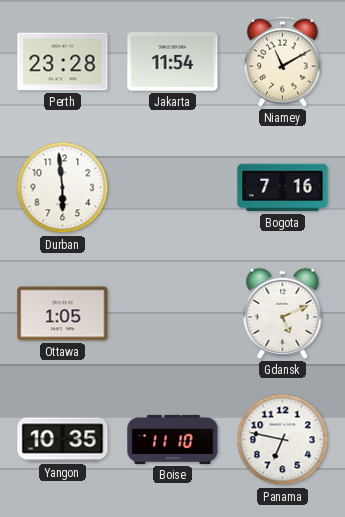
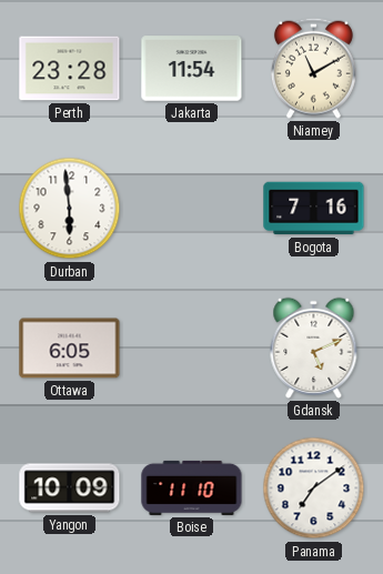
Ottawa: 1:05 -> 6:05 (70, 349)
Yangon: 10:35 -> 10:09 (70, 489)
Panama: 6:47 -> 7:09 (314, 489)
